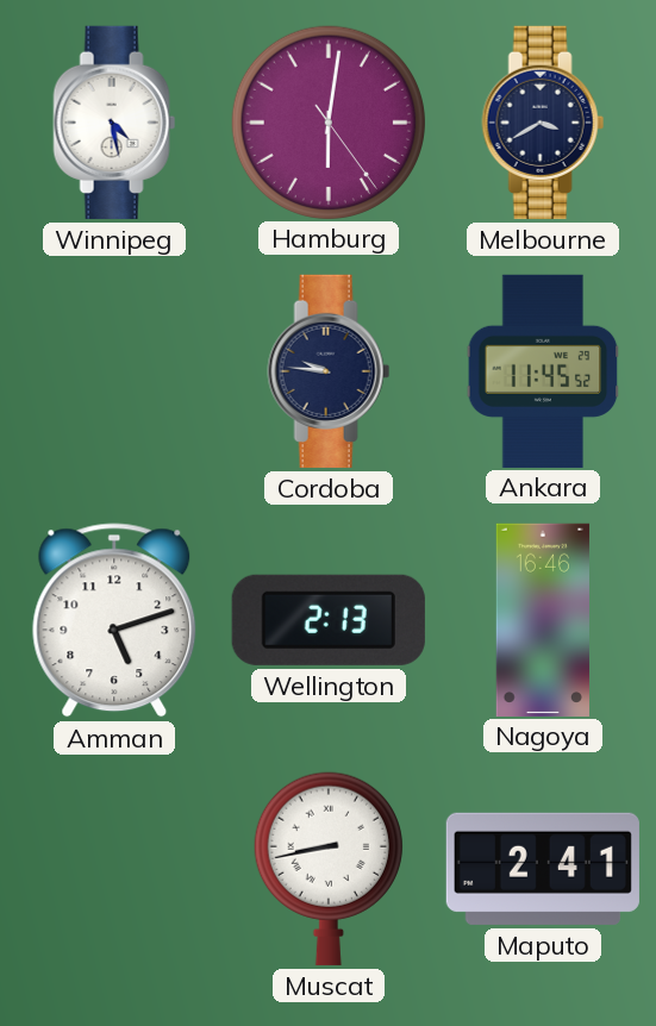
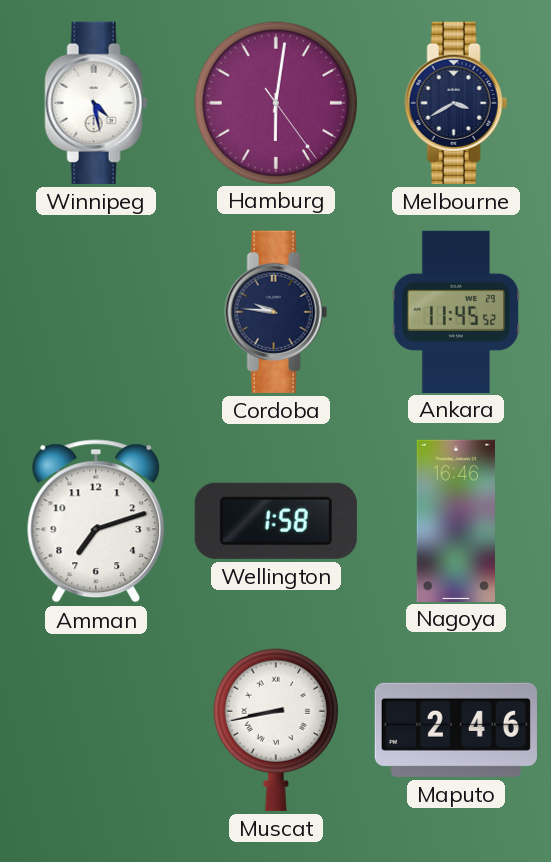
Amman: 5:12 -> 7:12 (96, 521)
Wellington: 2:13 -> 1:58 (276, 521)
Maputo: 2:41 -> 2:46 (456, 730)
